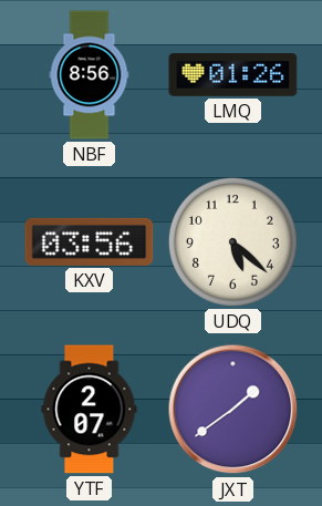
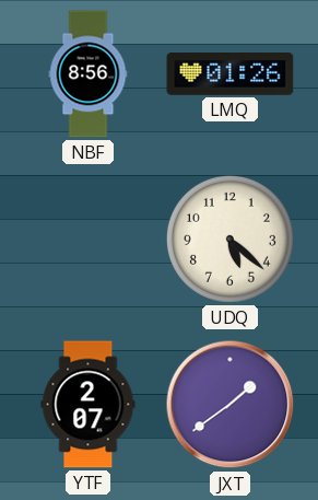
KXV: 03:56 -> none (90, 241)
